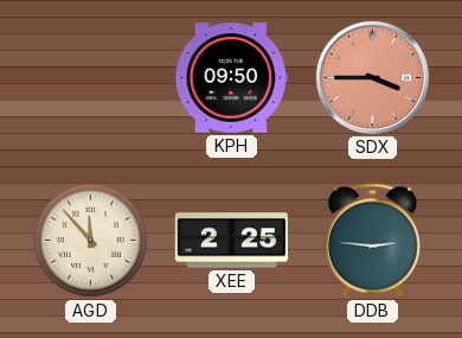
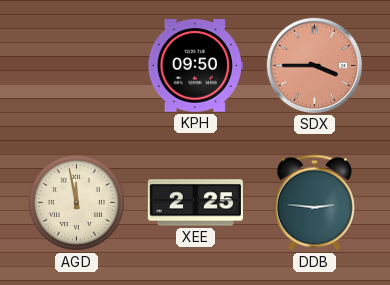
AGD: 11:53 -> 11:58 (76, 202)
